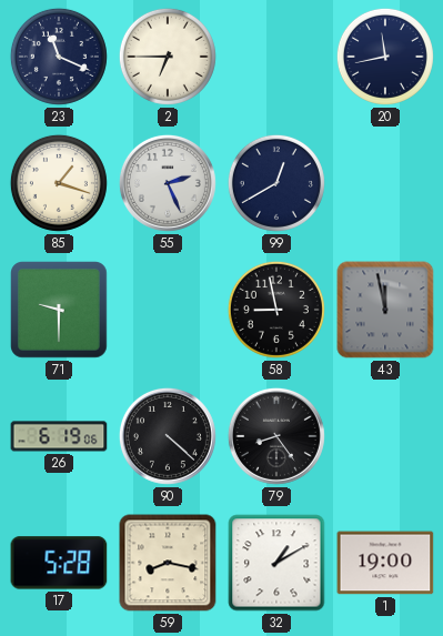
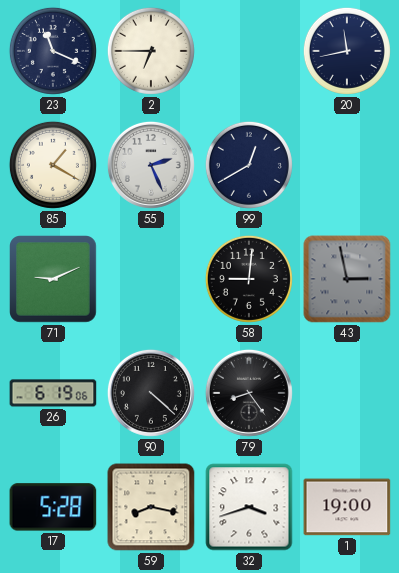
85: 1:18 -> 1:20 (53, 165)
71: 9:30 -> 9:11 (54, 280)
58: 8:58 -> 9:01 (249, 279)
43: 11:58 -> 2:58 (347, 279)
32: 1:10 -> 3:42 (249, 507)
